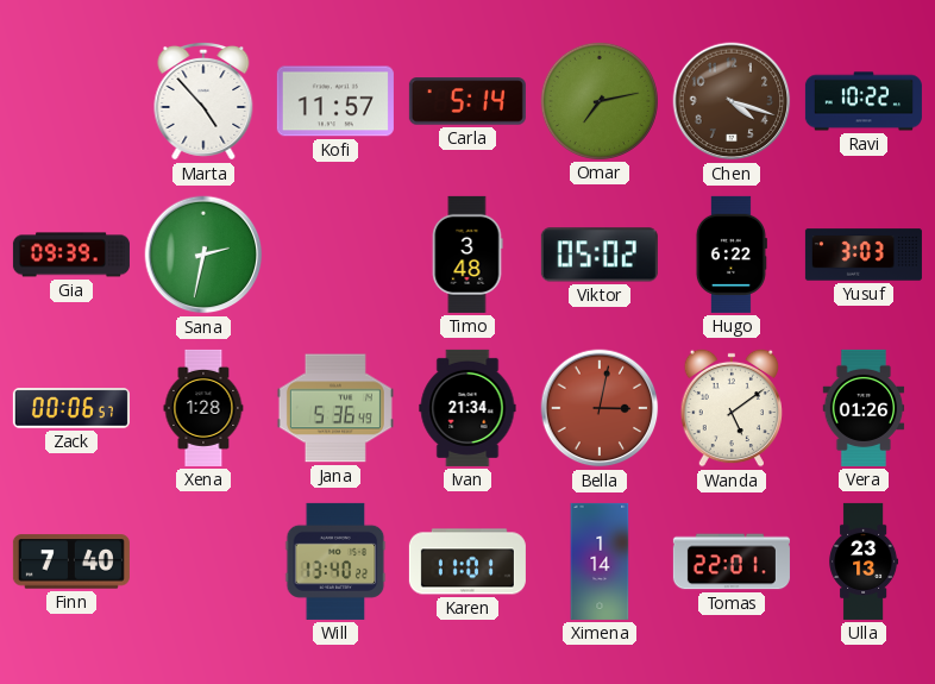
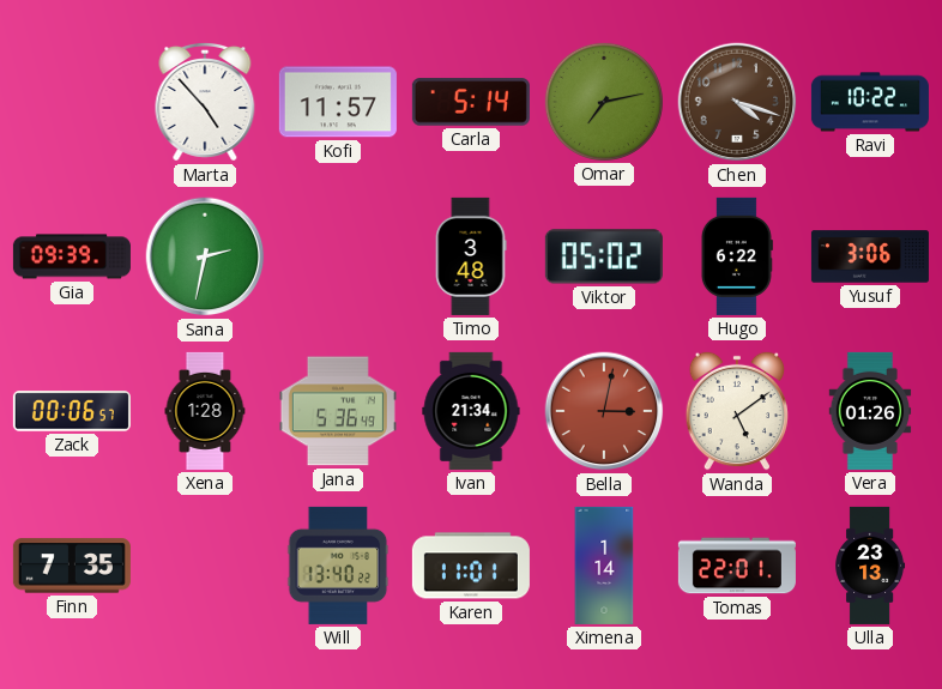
Yusuf: 3:03 -> 3:06 (870, 256)
Finn: 7:40 -> 7:35 (72, 566)
